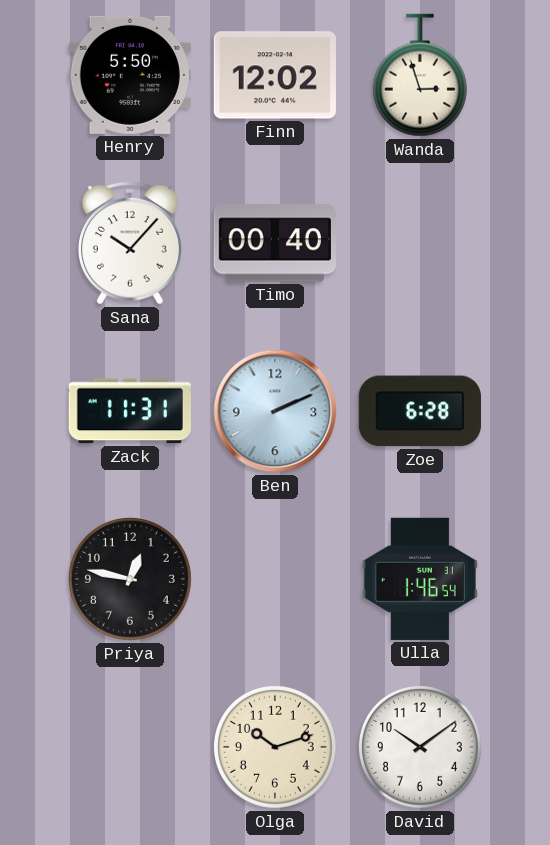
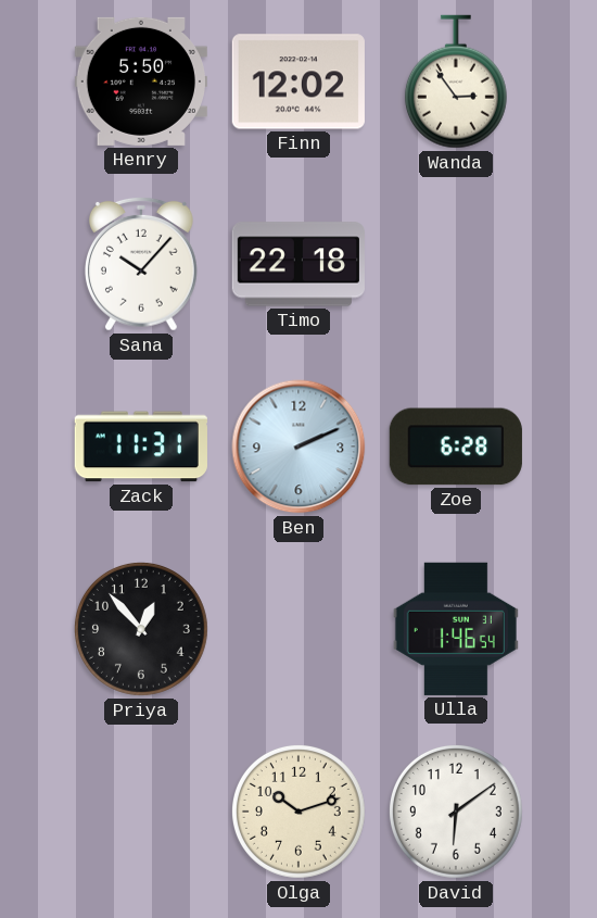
Wanda: 2:57 -> 2:54 (456, 81)
Timo: 00:40 -> 22:18 (298, 264)
Priya: 12:47 -> 12:53 (141, 629)
David: 10:09 -> 6:09 (456, 812)
